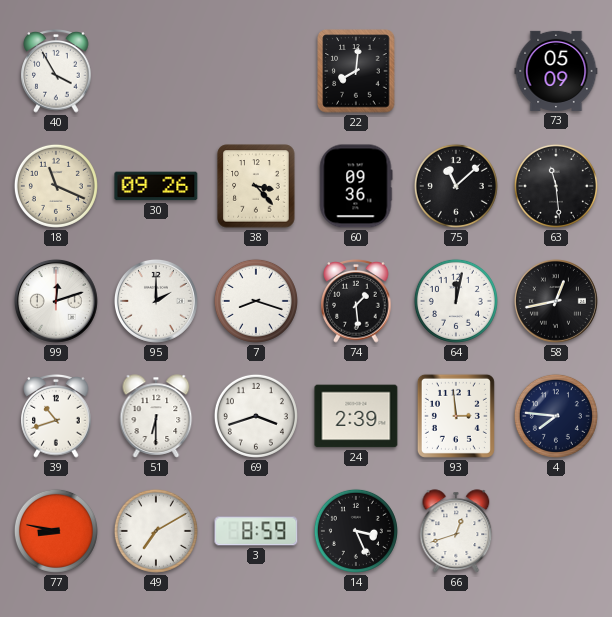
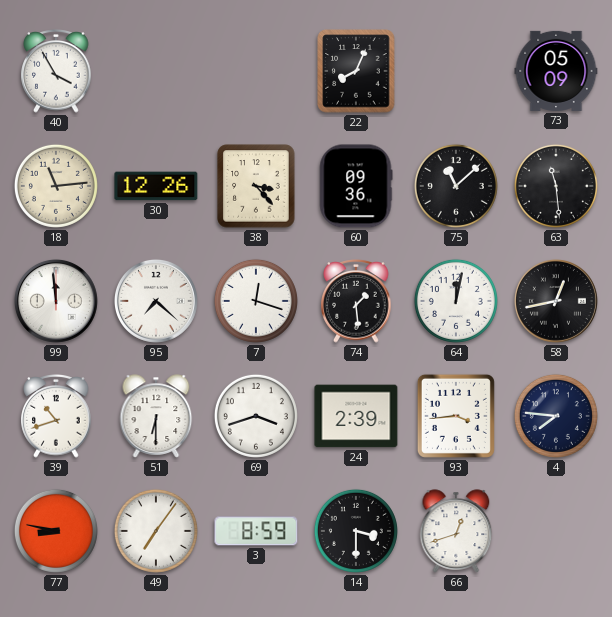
22: 8:01 -> 8:04 (356, 71)
18: 11:19 -> 11:14 (56, 186)
30: 09:26 -> 12:26 (156, 186)
99: 12:12 -> 11:59 (56, 301)
95: 2:00 -> 7:22 (156, 301)
7: 8:18 -> 12:18 (256, 301)
93: 2:59 -> 3:44 (456, 416)
49: 7:10 -> 7:06 (156, 531)
14: 3:26 -> 3:30 (356, 531)
